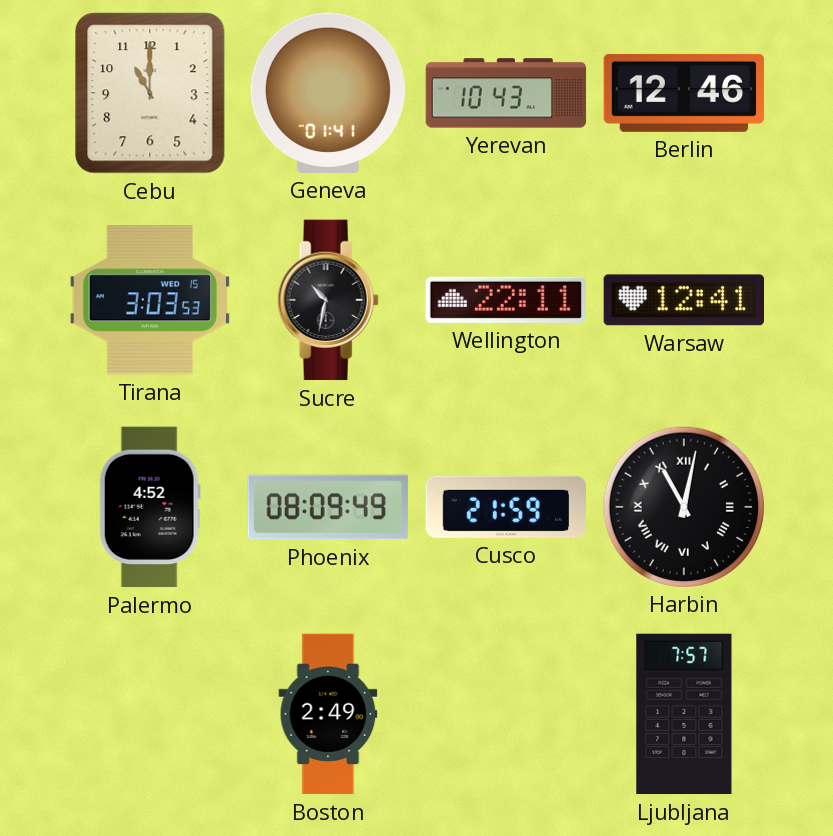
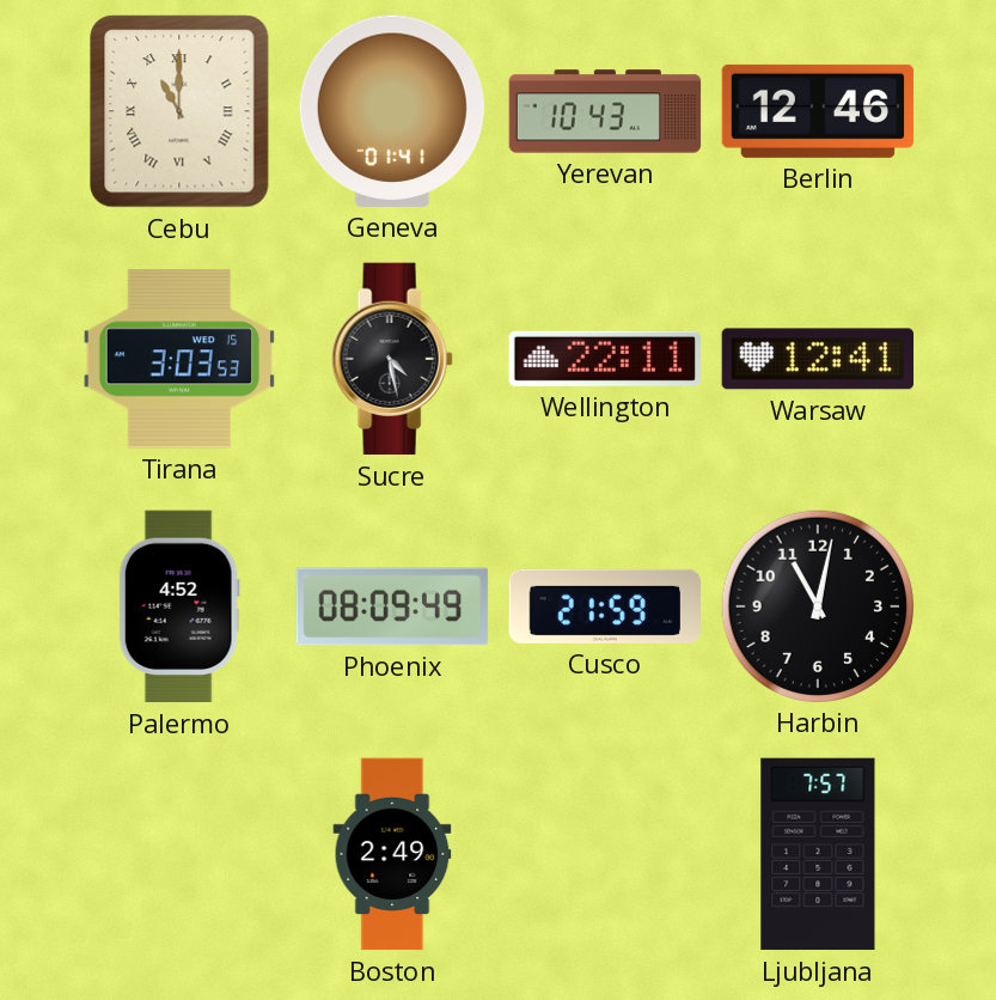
Cebu numerals: Arabic -> Roman (179, 111)
Sucre: 10:32 -> 4:28 (392, 359)
Harbin numerals: Roman -> Arabic (817, 605)
